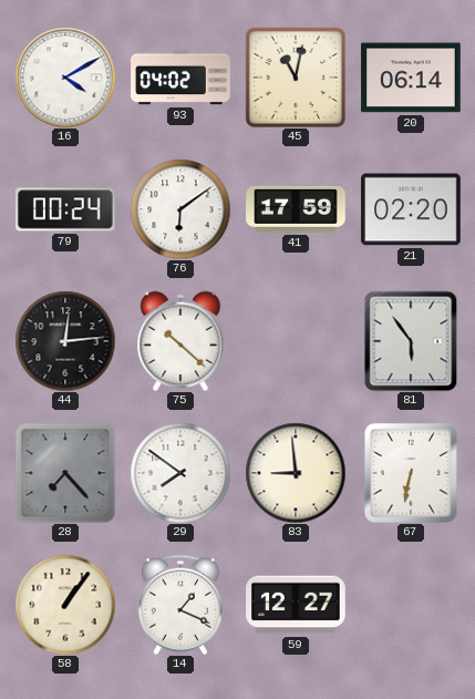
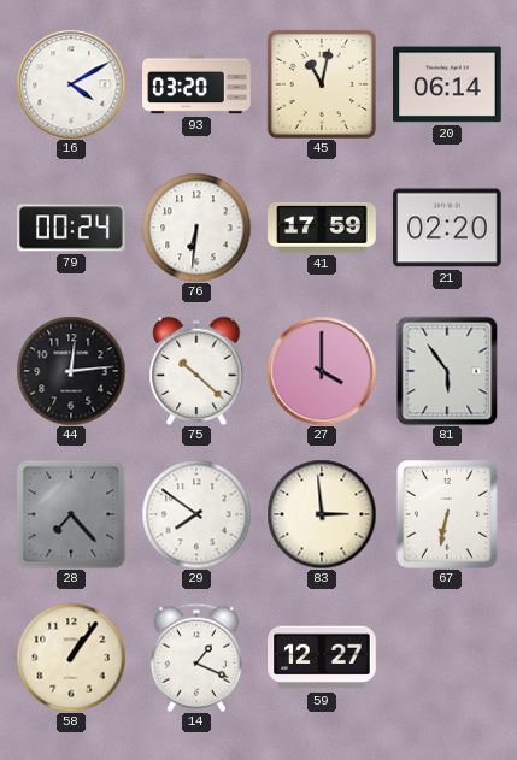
93: 04:02 -> 03:20 (196, 84)
76: 6:09 -> 6:31 (196, 228)
27: none -> 4:00 (322, 371)
83: 8:59 -> 2:59 (322, 514)
